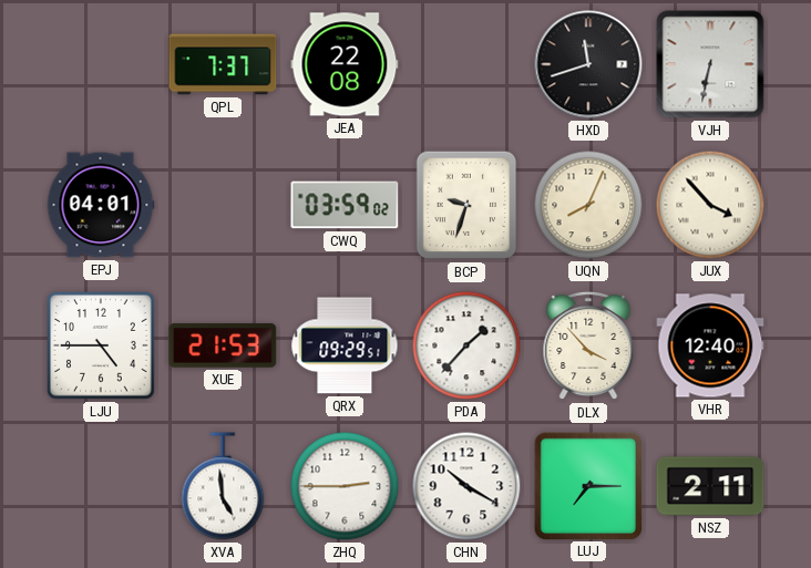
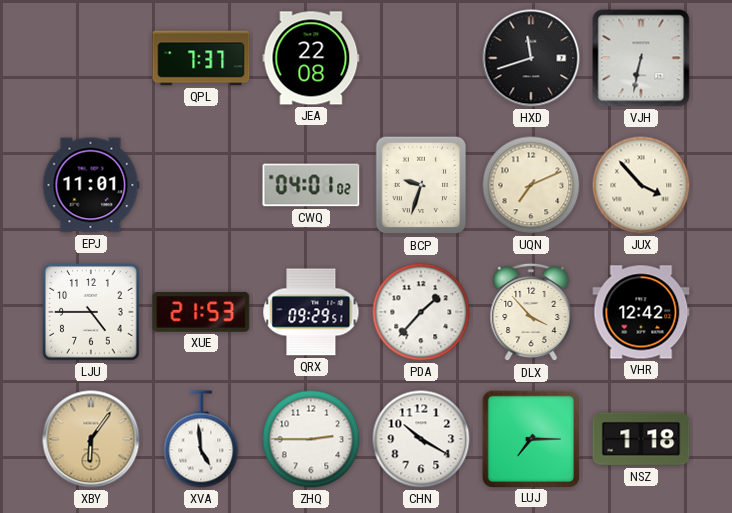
EPJ: 04:01 -> 11:01 (91, 185)
CWQ: 03:59 -> 04:01 (311, 185)
UQN: 8:04 -> 7:11 (531, 185)
VHR: 12:40 -> 12:42 (641, 312)
XBY: none -> 6:06 (91, 439)
NSZ: 2:11 -> 1:18 (641, 439)
